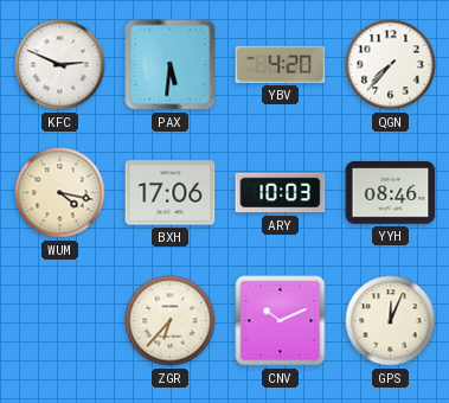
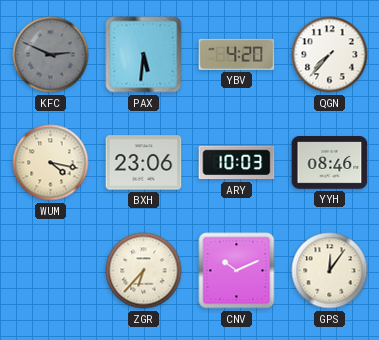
KFC dial: white -> grey (51, 55)
BXH: 17:06 -> 23:06 (144, 163)
GPS: 12:04 -> 12:06 (330, 271)
